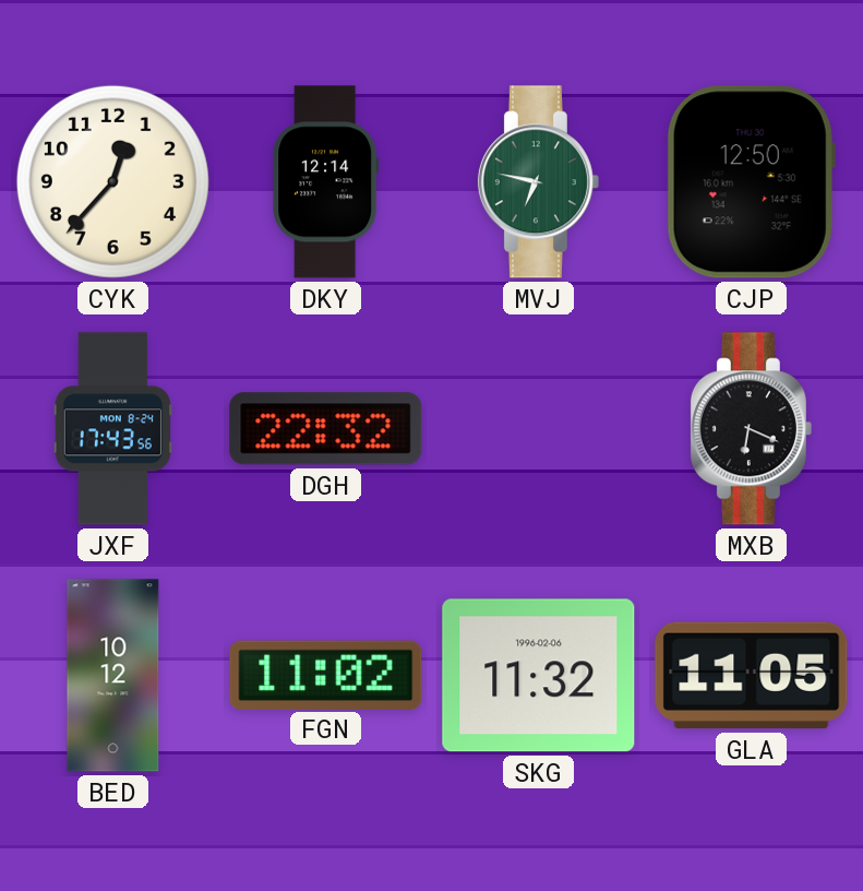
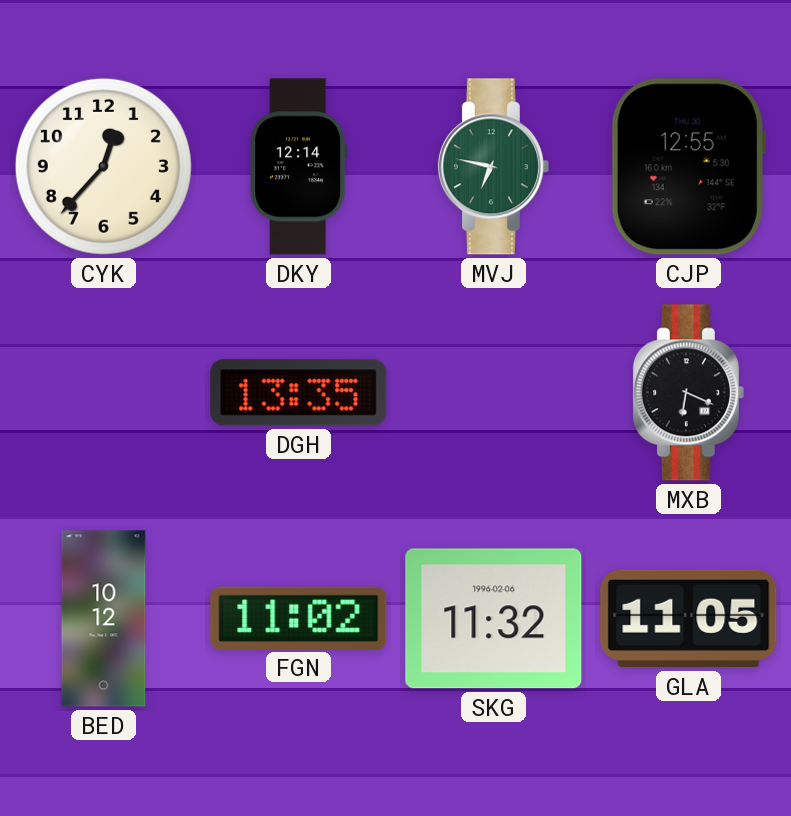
CJP: 12:50 -> 12:55 (688, 167)
JXF: 17:43 -> none (112, 429)
DGH: 22:32 -> 13:35 (299, 393)
